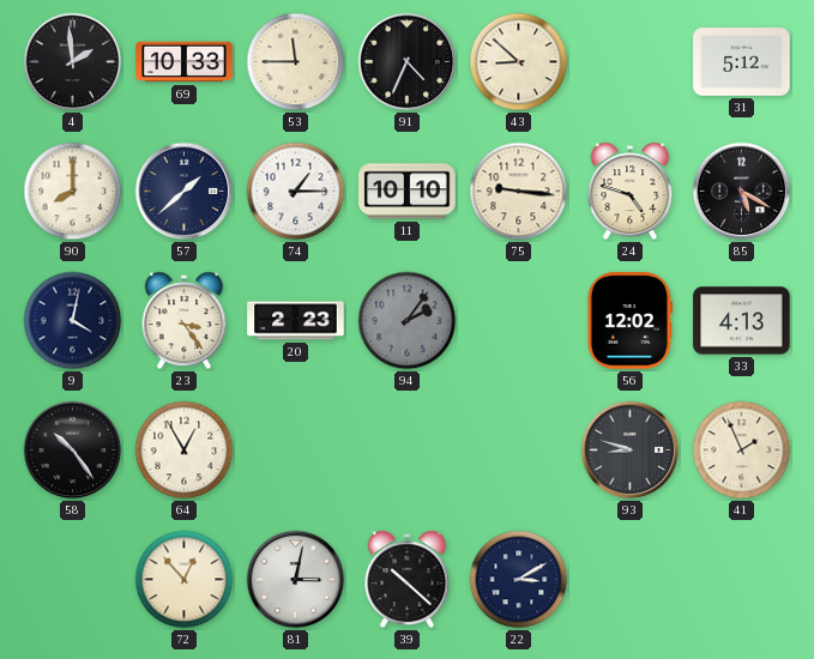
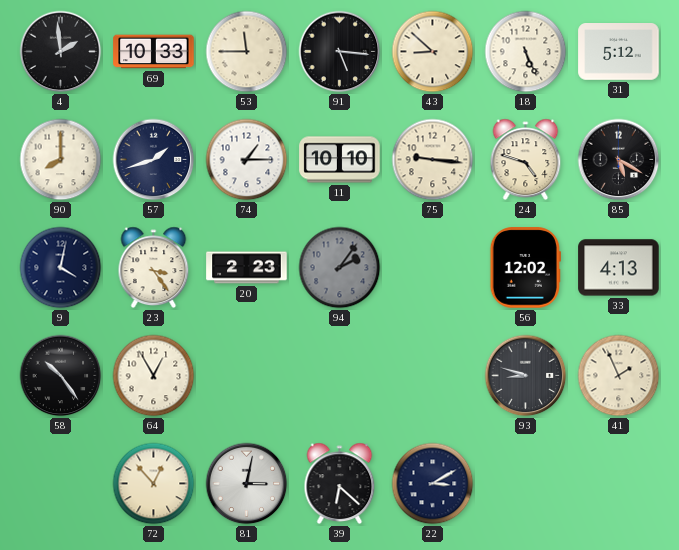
91: 4:34 -> 5:16 (340, 52)
18: none -> 5:26 (526, 52)
57: 1:38 -> 1:42 (154, 160)
39: 10:22 -> 6:22 (340, 484)
